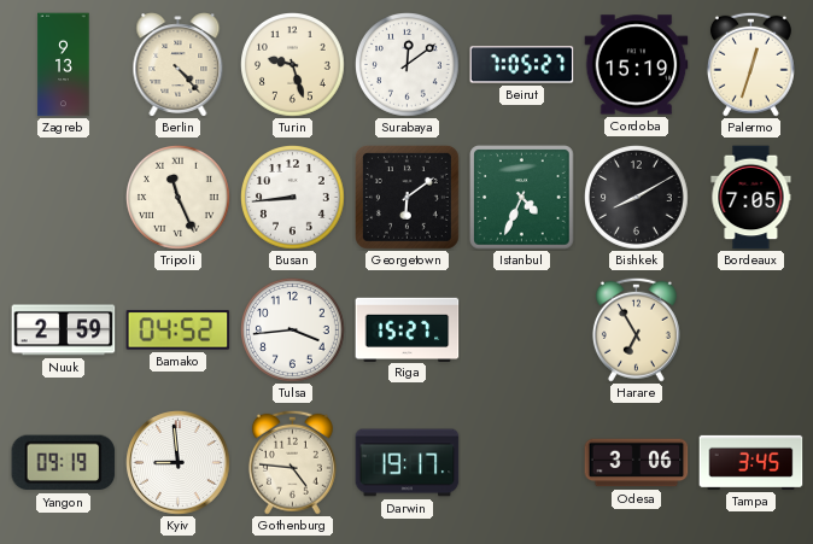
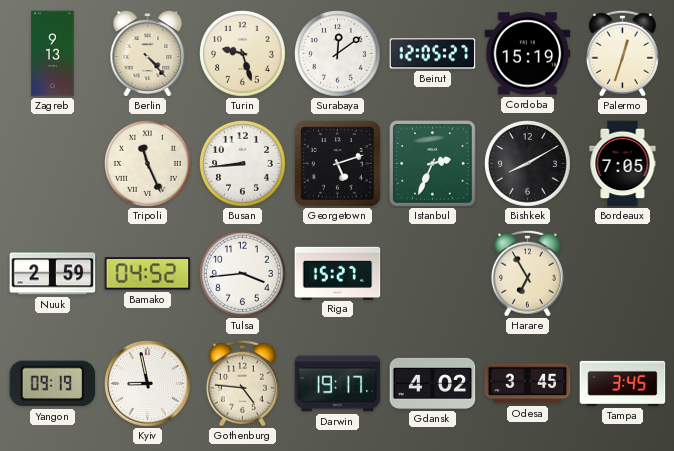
Beirut: 7:05 -> 12:05 (433, 54)
Georgetown: 6:09 -> 5:12 (337, 163)
Istanbul: 4:34 -> 2:34 (433, 164)
Kyiv: 8:59 -> 8:58 (148, 384)
Gdansk: none -> 4:02 (433, 383)
Odesa: 3:06 -> 3:45 (528, 384)
